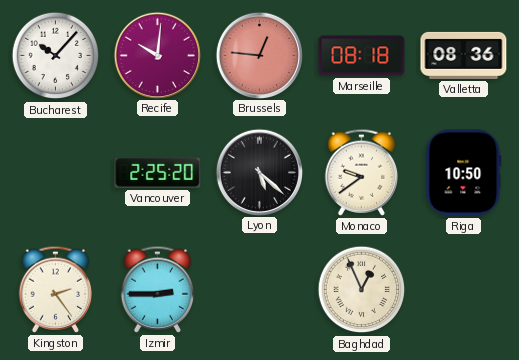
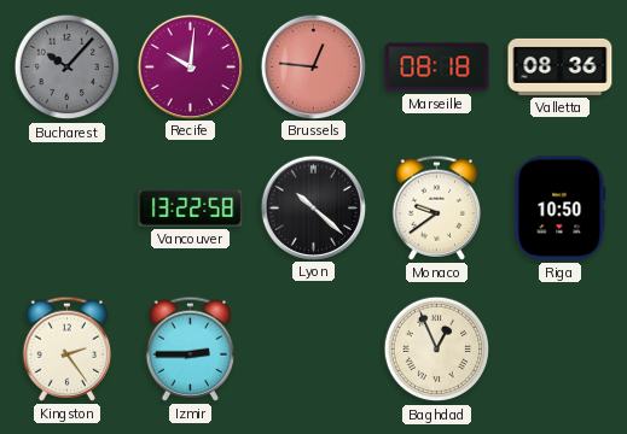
Bucharest dial: white -> grey (68, 68)
Vancouver: 2:25 -> 13:22 (191, 209)
Lyon: 5:22 -> 10:22 (313, 207)
